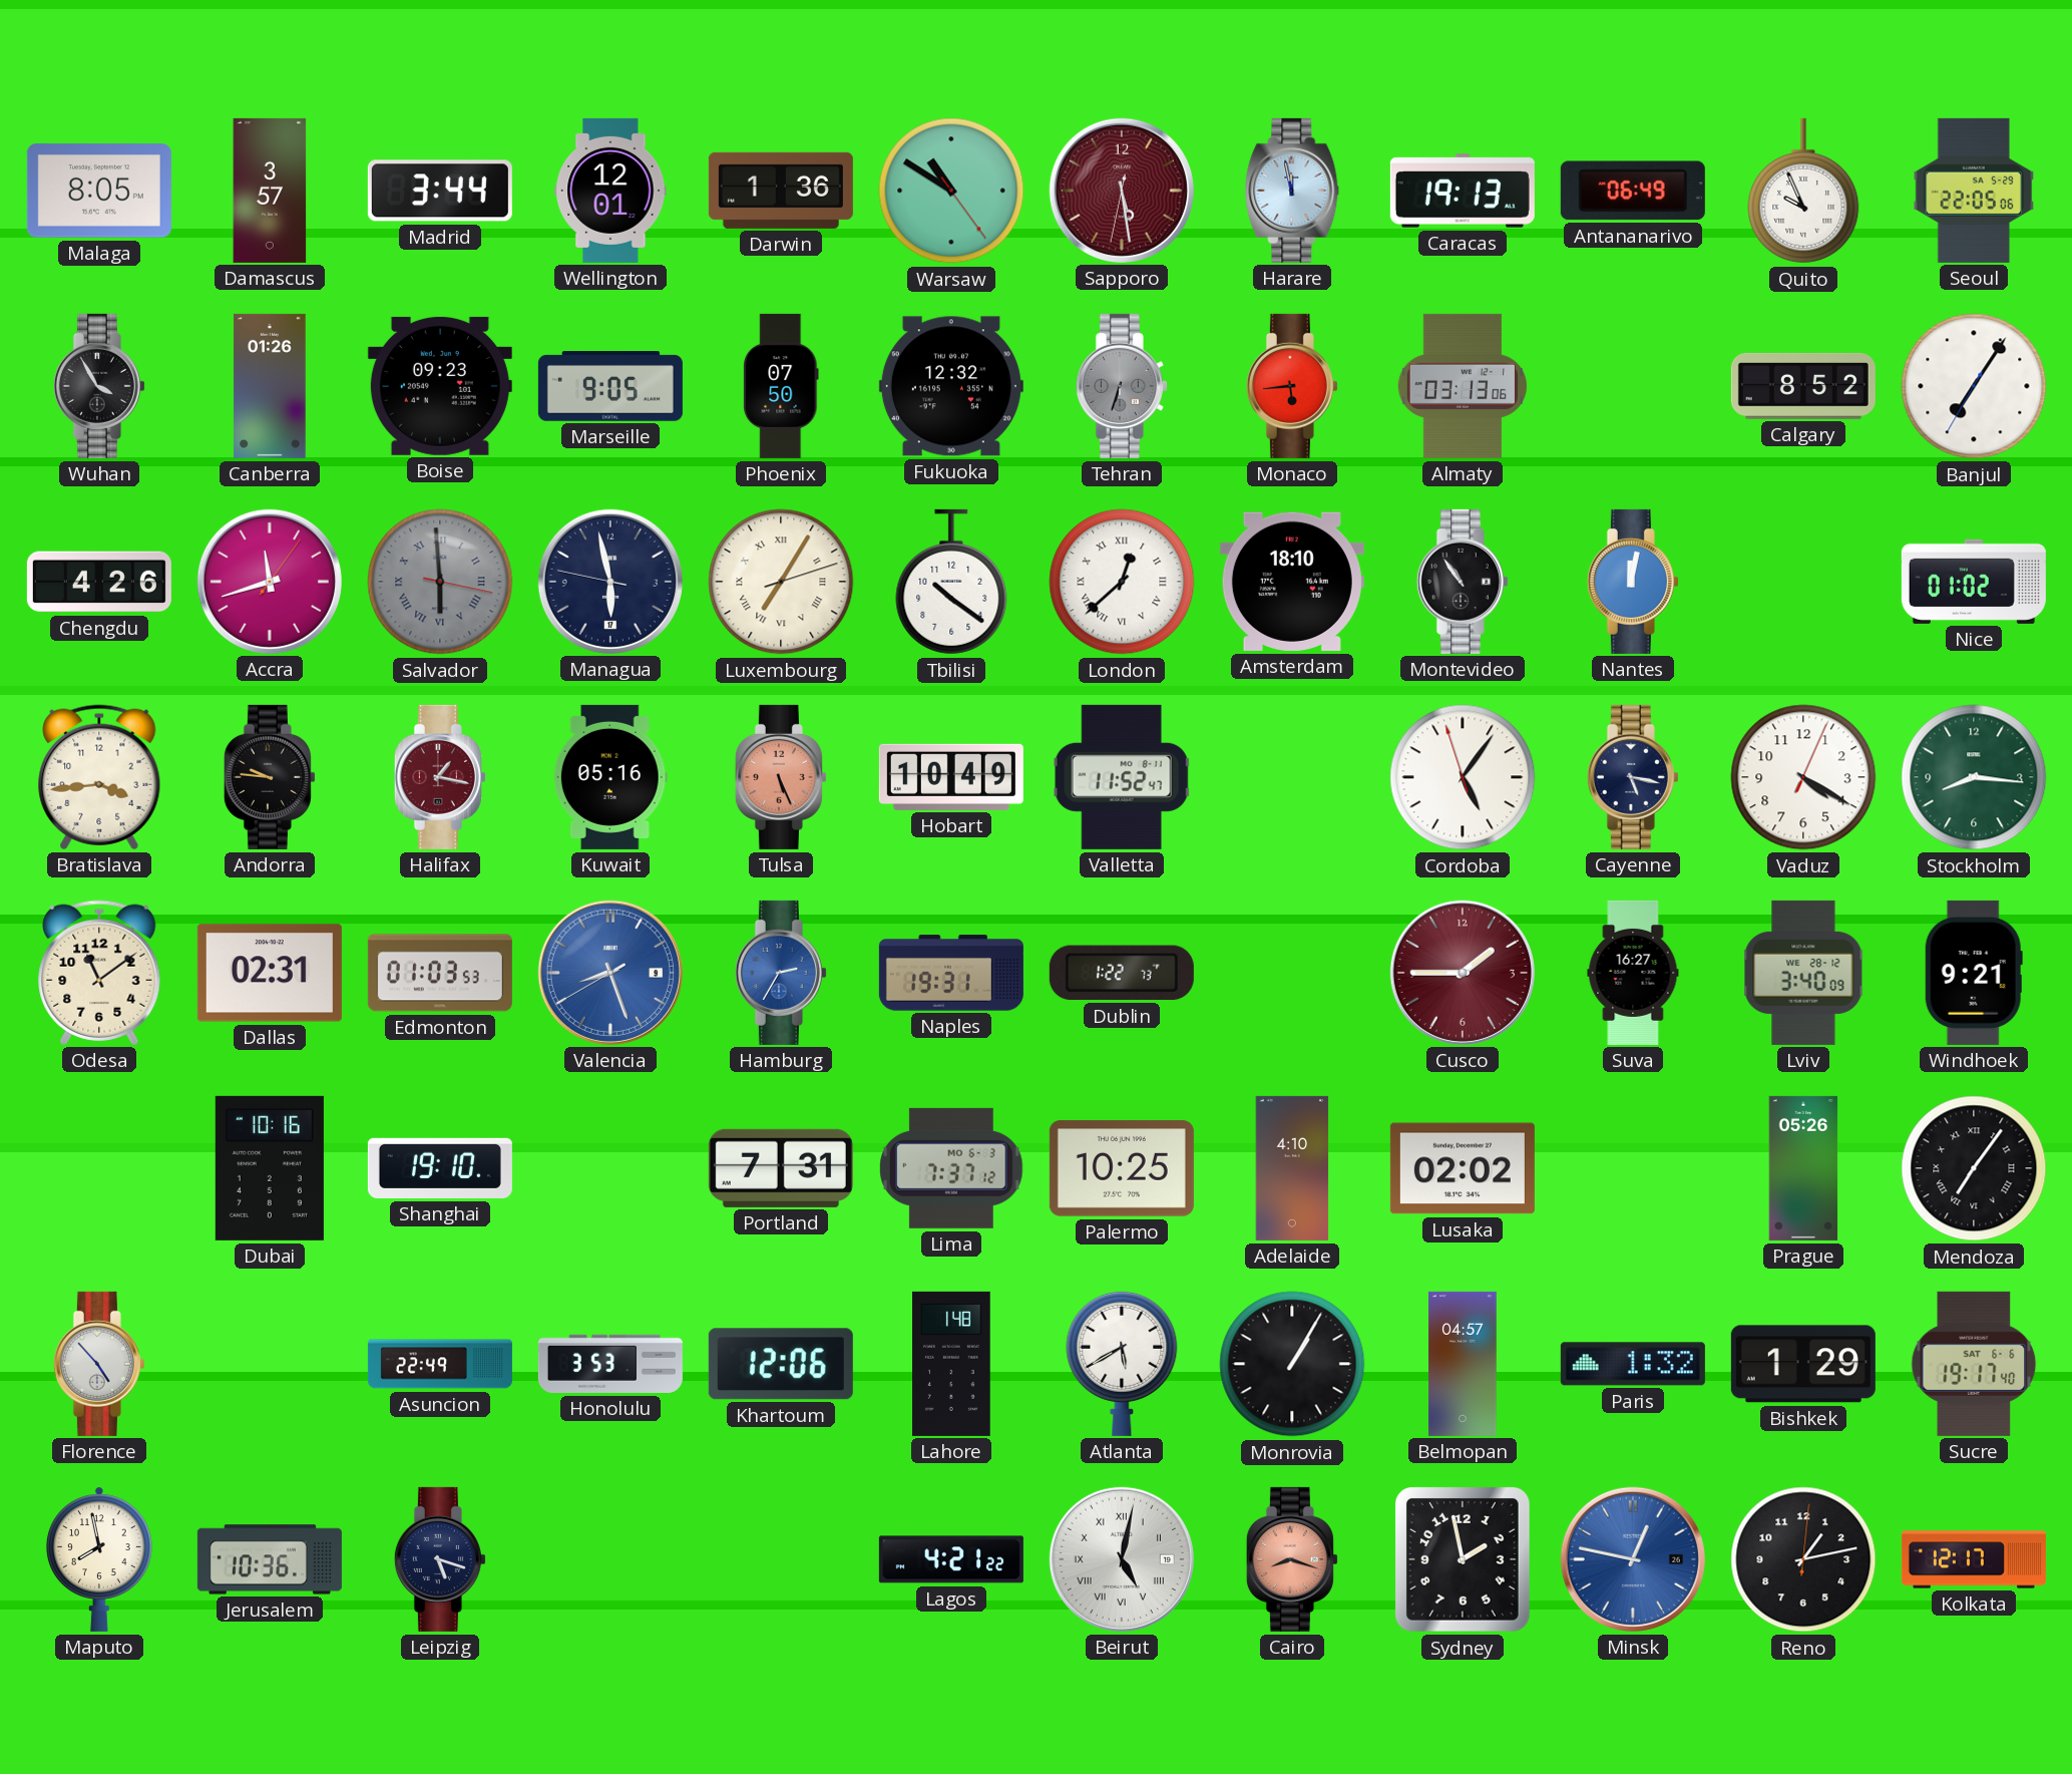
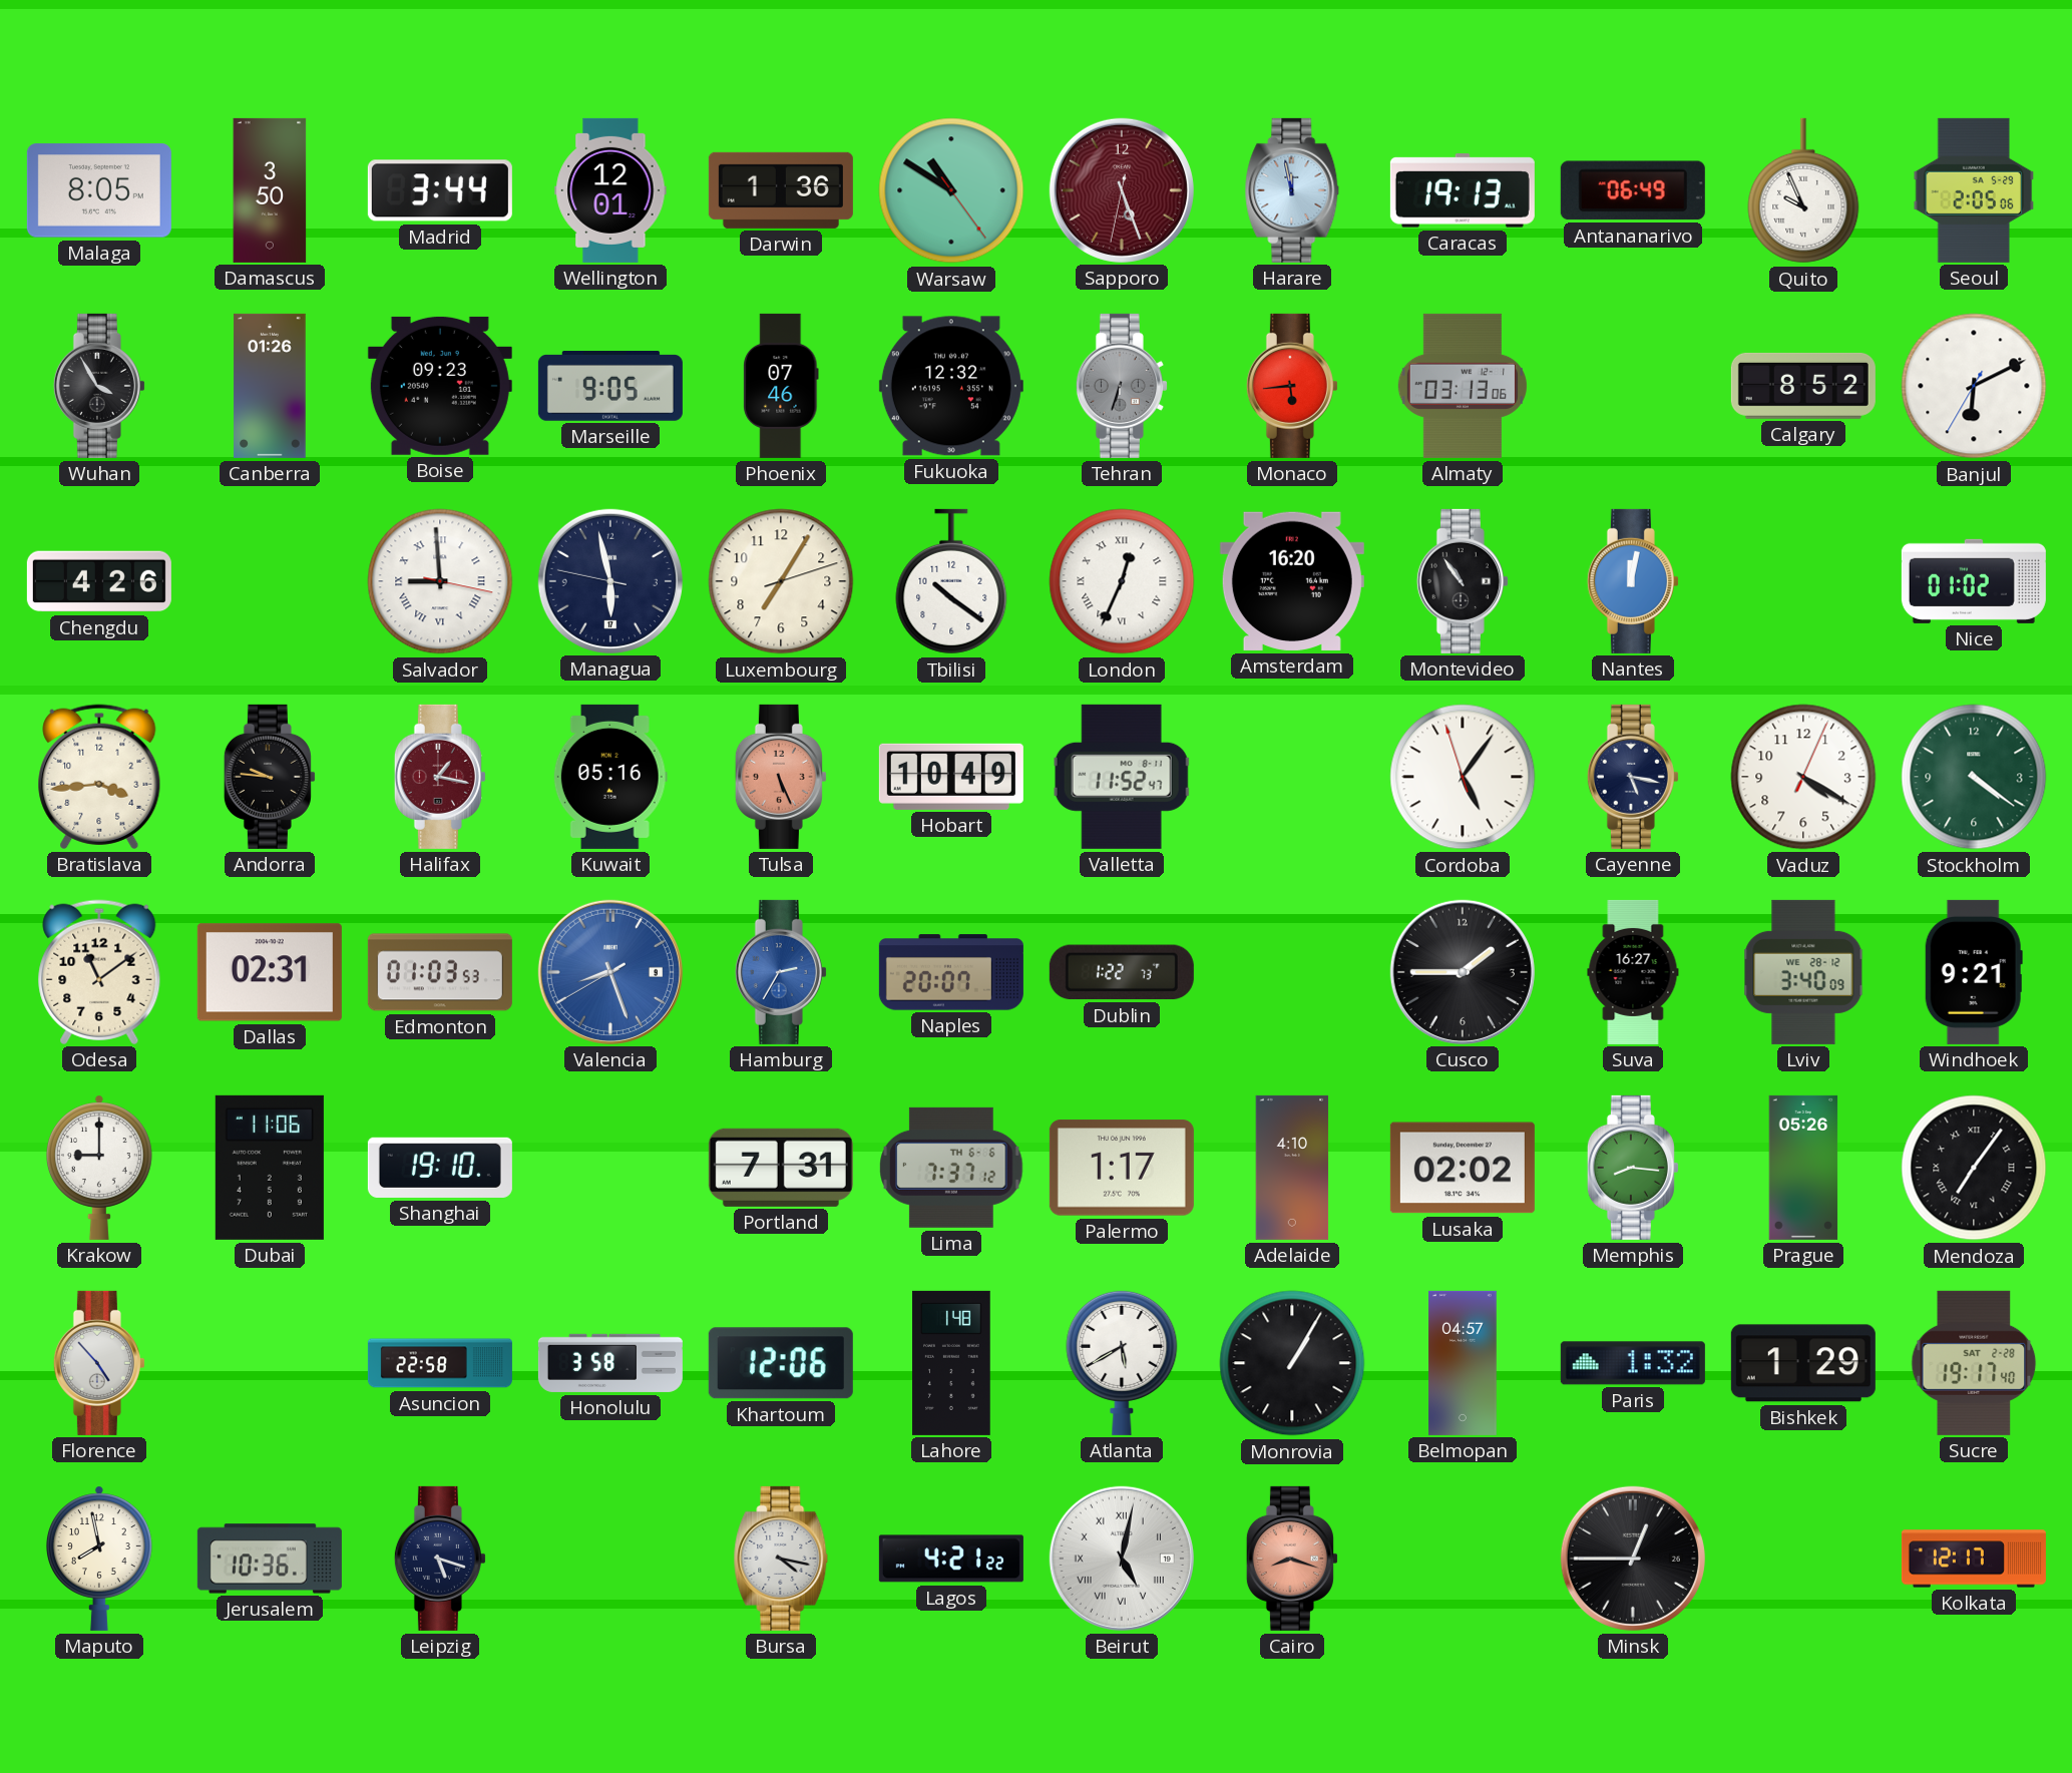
Damascus: 3:57 -> 3:50 (270, 190)
Sapporo: 5:28 -> 5:26 (1122, 190)
Seoul: 22:05 -> 2:05 (1974, 190)
Phoenix: 07:50 -> 07:46 (781, 386)
Banjul: 7:05 -> 6:10 (1974, 386)
Accra: 11:42 -> none (270, 582)
Salvador: 5:59 -> 8:59 (440, 581)
Salvador dial: grey -> white (440, 581)
Luxembourg numerals: Roman -> Arabic (781, 581)
London: 12:38 -> 12:34 (1122, 581)
Amsterdam: 18:10 -> 16:20 (1292, 581)
Stockholm: 8:16 -> 4:21 (1974, 777)
Naples: 19:31 -> 20:07 (951, 972)
Cusco dial: burgundy -> black (1463, 972)
Krakow: none -> 9:00 (99, 1168)
Dubai: 10:16 -> 11:06 (270, 1168)
Lima date: MO 6-3 -> TH 6-6 (951, 1168)
Palermo: 10:25 -> 1:17 (1122, 1168)
Memphis: none -> 8:16 (1633, 1168)
Asuncion: 22:49 -> 22:58 (440, 1363)
Honolulu: 3:53 -> 3:58 (610, 1363)
Sucre date: SAT 6-6 -> SAT 2-28 (1974, 1363)
Bursa: none -> 4:17 (781, 1559)
Sydney: 1:58 -> none (1464, 1560)
Minsk: 12:47 -> 12:45 (1633, 1559)
Minsk dial: blue -> black (1633, 1559)
Reno: 1:13 -> none (1803, 1559)
